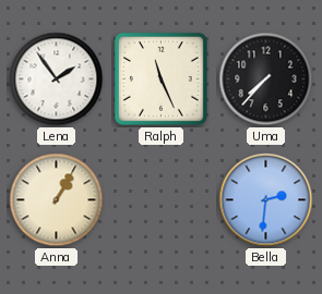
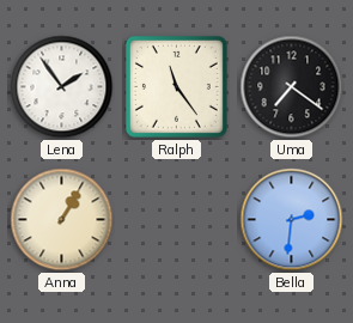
Ralph: 11:26 -> 11:24 (176, 86)
Uma: 7:37 -> 7:21 (292, 87)
